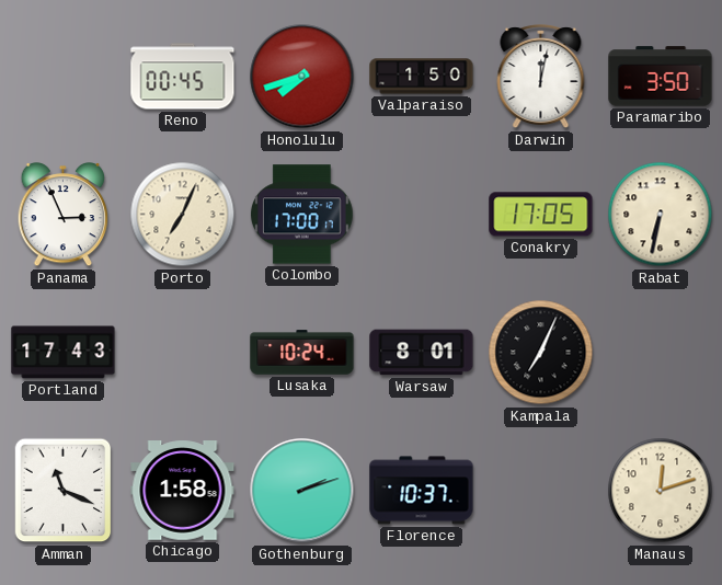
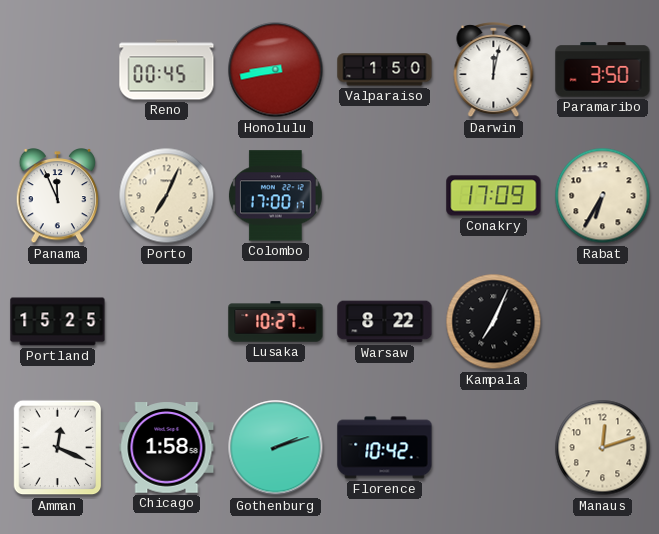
Honolulu: 7:42 -> 8:43 (276, 70)
Panama: 2:56 -> 11:56 (58, 196)
Conakry: 17:05 -> 17:09 (494, 196)
Rabat: 6:32 -> 6:35 (603, 196)
Portland: 17:43 -> 15:25 (58, 322)
Lusaka: 10:24 -> 10:27 (276, 322)
Warsaw: 8:01 -> 8:22 (385, 322)
Amman: 11:19 -> 12:19 (58, 448)
Florence: 10:37 -> 10:42 (385, 448)
